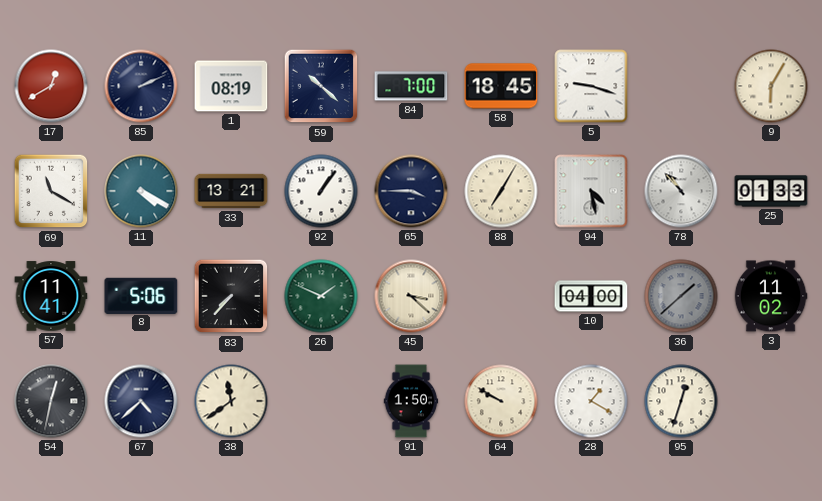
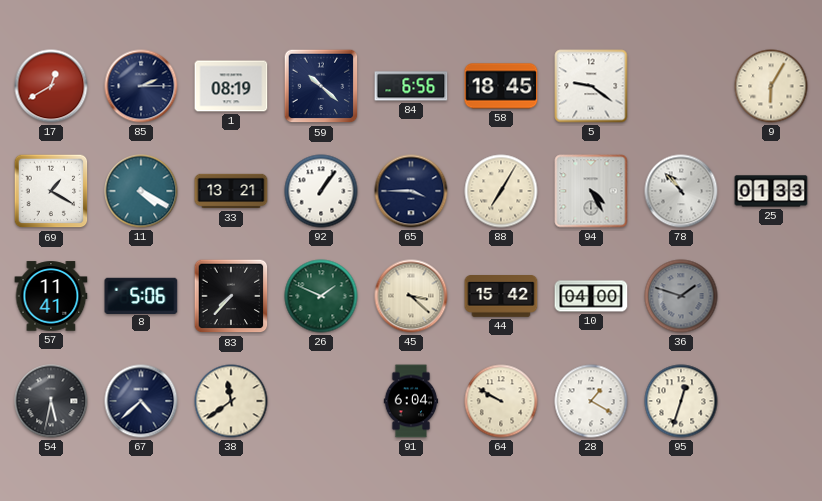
85: 2:11 -> 2:15 (141, 86)
84: 7:00 -> 6:56 (411, 86)
5: 9:18 -> 9:21 (591, 86)
69: 11:20 -> 1:20 (51, 191)
94: 4:28 -> 4:25 (591, 191)
44: none -> 15:42 (501, 297)
36: 1:38 -> 1:48 (681, 296)
3: 11:02 -> none (771, 296)
54: 12:32 -> 5:32 (51, 401)
91: 1:50 -> 6:04 (411, 401)
